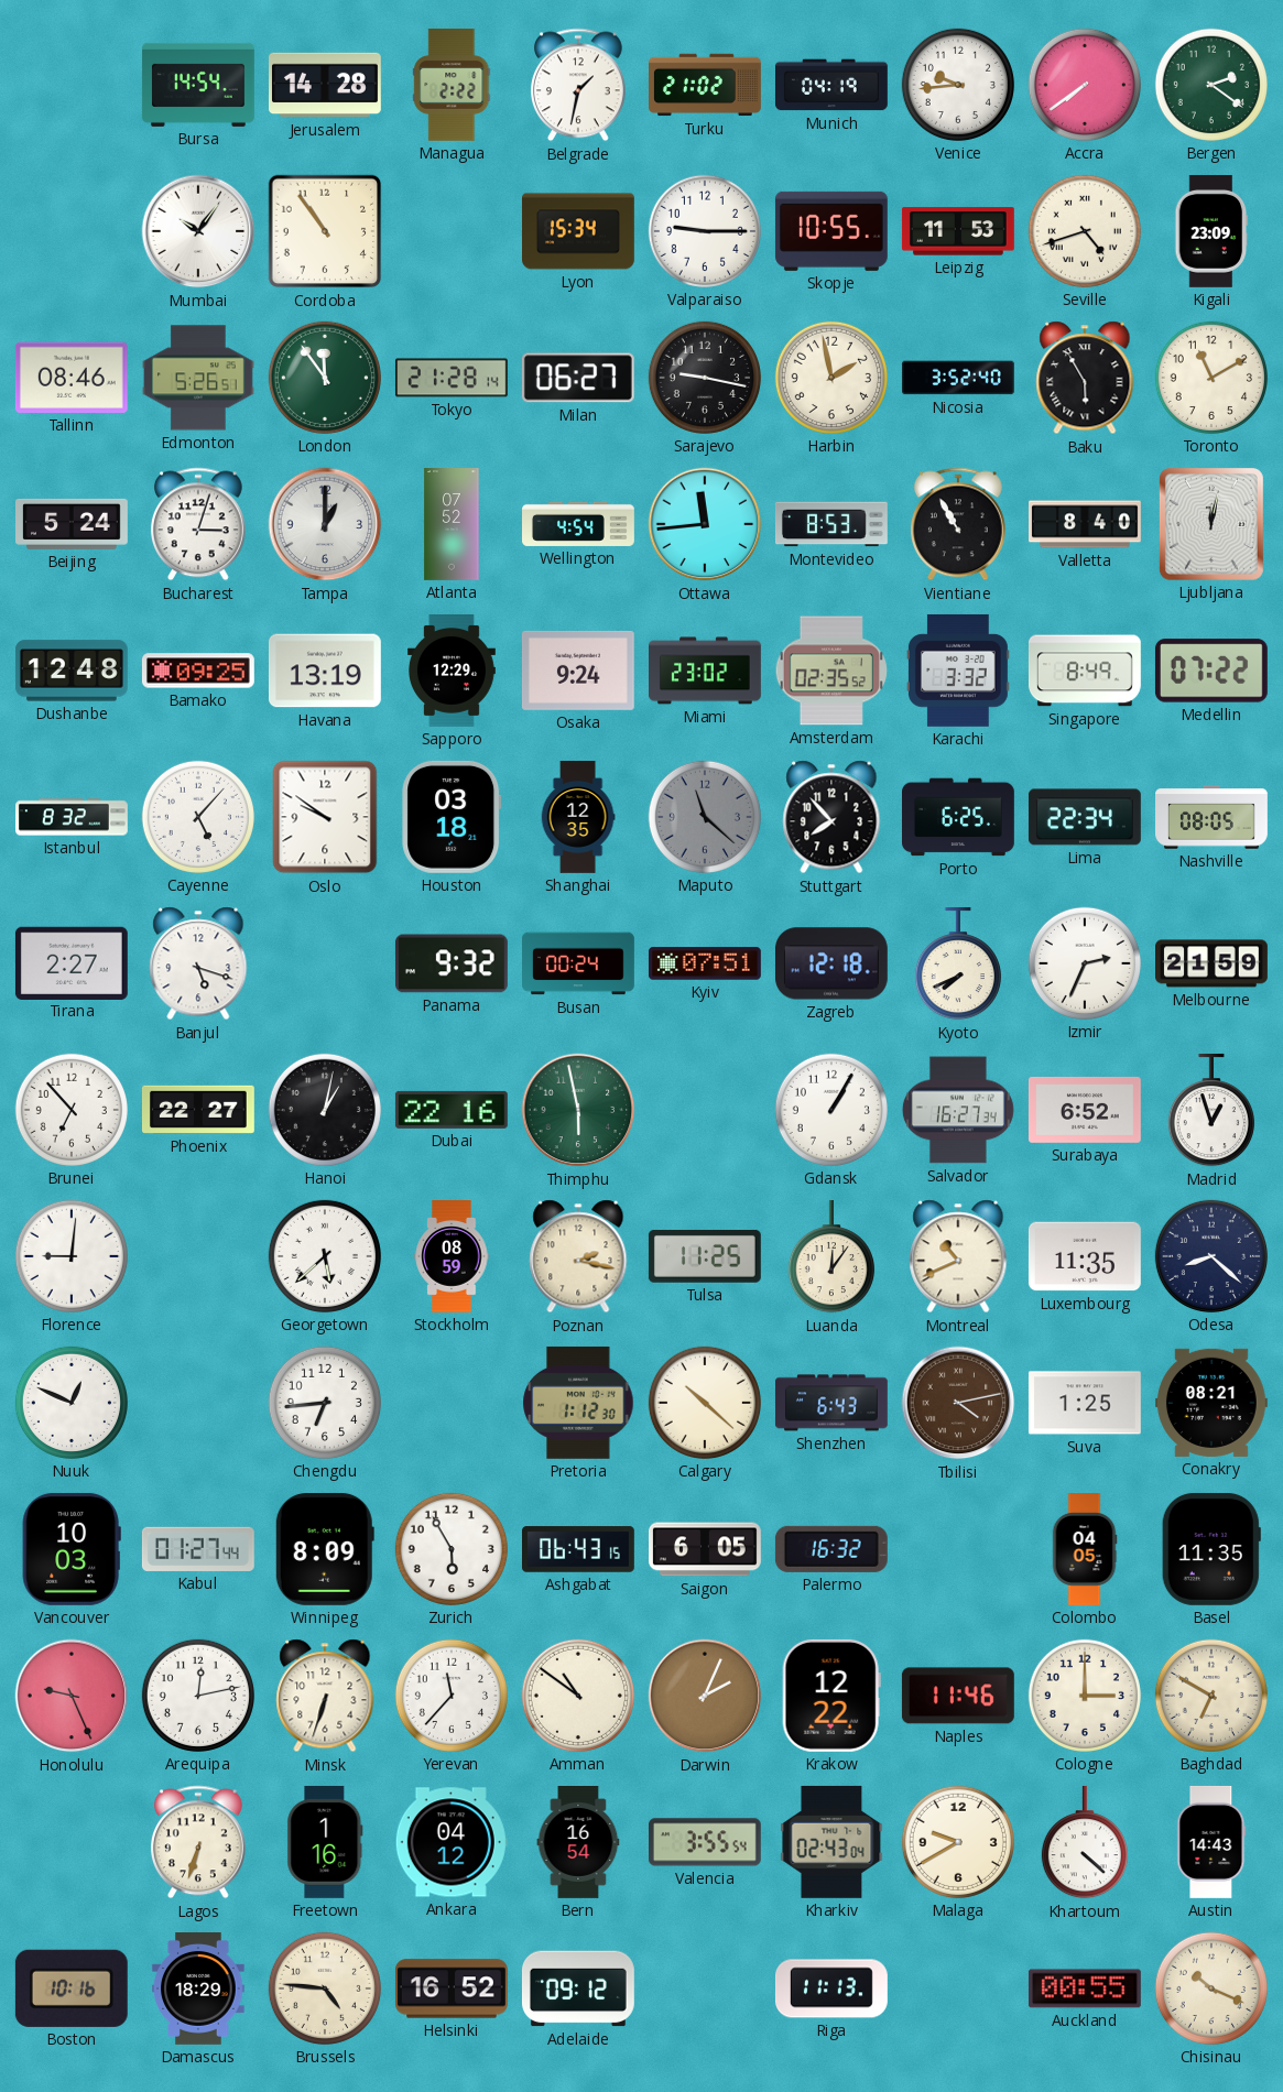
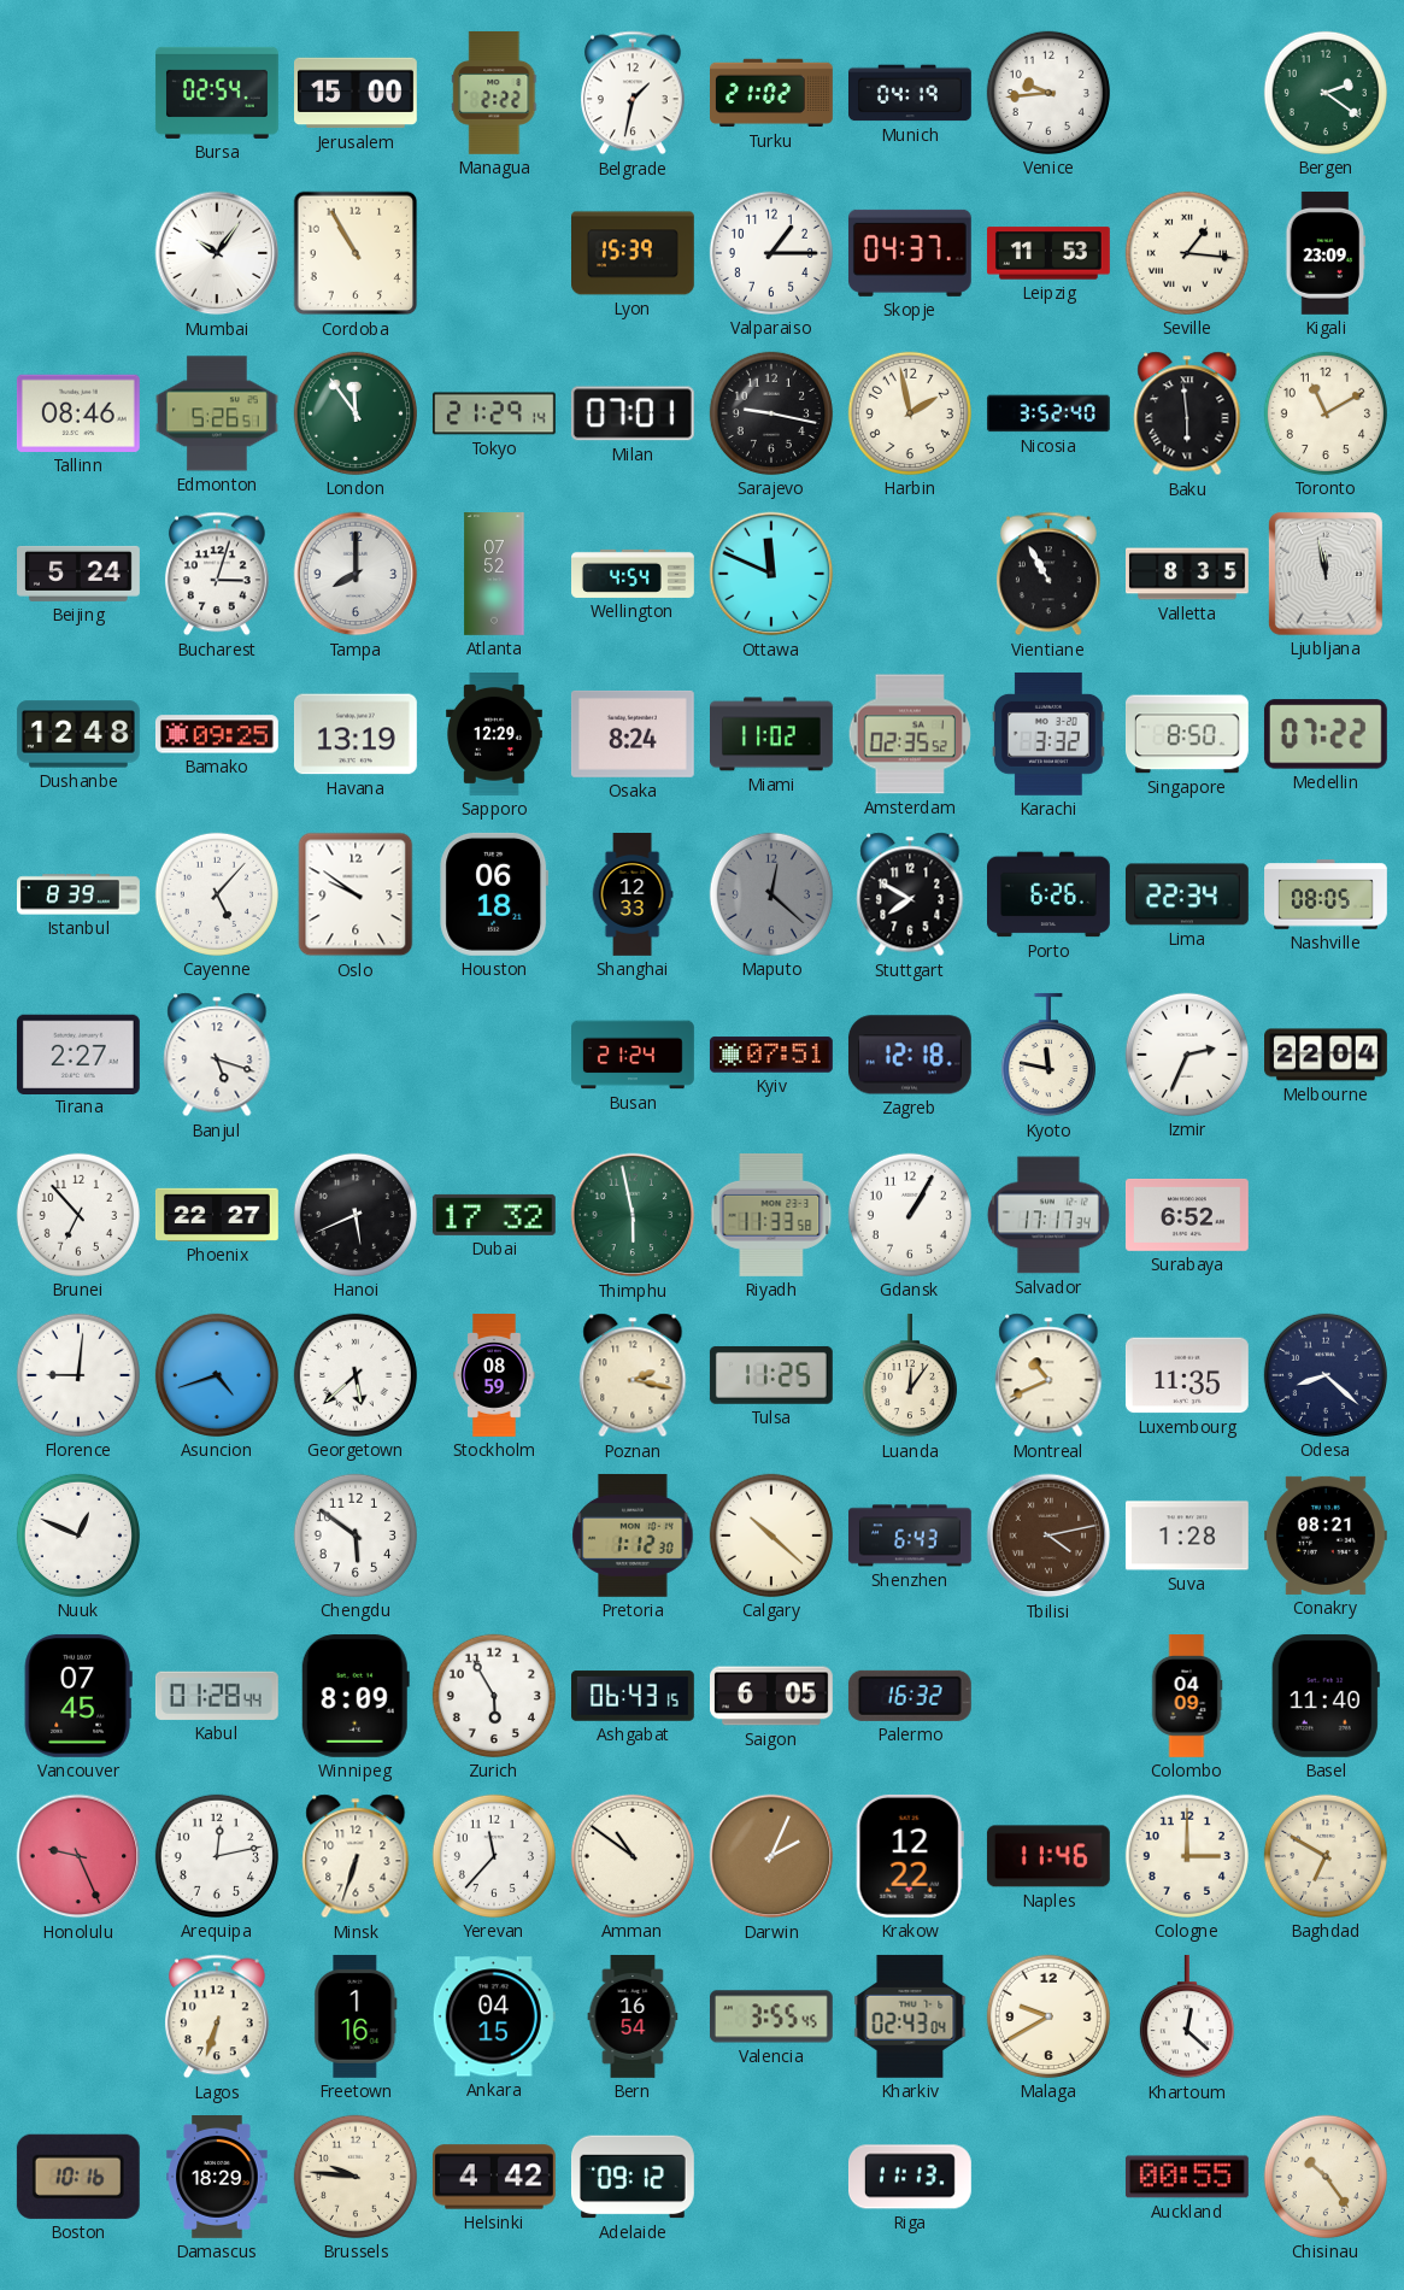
Bursa: 14:54 -> 02:54 (217, 93)
Jerusalem: 14:28 -> 15:00 (357, 93)
Accra: 7:39 -> none (1085, 85)
Cordoba: 10:54 -> 10:55 (356, 253)
Lyon: 15:34 -> 15:39 (634, 253)
Valparaiso: 9:15 -> 1:15 (771, 253)
Skopje: 10:55 -> 04:37 (910, 253)
Seville: 4:42 -> 1:16 (1187, 253)
Tokyo: 21:28 -> 21:29 (494, 413)
Milan: 06:27 -> 07:01 (633, 413)
Baku: 5:55 -> 5:59 (1187, 413)
Tampa: 1:00 -> 8:00 (356, 574)
Ottawa: 11:44 -> 11:49 (771, 574)
Montevideo: 8:53 -> none (831, 524)
Valletta: 8:40 -> 8:35 (1188, 574)
Ljubljana: 12:02 -> 11:58 (1326, 574)
Osaka: 9:24 -> 8:24 (633, 734)
Miami: 23:02 -> 11:02 (773, 734)
Singapore: 8:49 -> 8:50 (1187, 734)
Istanbul: 8:32 -> 8:39 (80, 894)
Houston: 03:18 -> 06:18 (494, 894)
Shanghai: 12:35 -> 12:33 (633, 896)
Maputo: 11:22 -> 12:22 (771, 894)
Stuttgart: 7:53 -> 7:50 (910, 894)
Porto: 6:25 -> 6:26 (1050, 894)
Panama: 9:32 -> none (452, 963)
Busan: 00:24 -> 21:24 (634, 1055)
Kyoto: 7:41 -> 11:47 (1048, 1055)
Melbourne: 21:59 -> 22:04 (1327, 1055)
Hanoi: 1:02 -> 5:41 (356, 1215)
Dubai: 22:16 -> 17:32 (494, 1215)
Riyadh: none -> 11:33 (771, 1215)
Salvador: 16:27 -> 17:17 (1048, 1215)
Madrid: 12:57 -> none (1211, 1110)
Asuncion: none -> 4:42 (217, 1375)
Chengdu: 6:44 -> 5:51 (356, 1536)
Suva: 1:25 -> 1:28 (1187, 1536)
Vancouver: 10:03 -> 07:45 (78, 1696)
Kabul: 01:27 -> 01:28 (217, 1696)
Colombo: 04:05 -> 04:09 (1187, 1697)
Basel: 11:35 -> 11:40 (1326, 1696)
Ankara: 04:12 -> 04:15 (494, 2016)
Valencia: 3:55:54 -> 3:55:45 (771, 2016)
Khartoum: 4:22 -> 12:22 (1187, 2016)
Austin: 14:43 -> none (1211, 1842)
Brussels: 4:46 -> 9:46 (356, 2177)
Helsinki: 16:52 -> 4:42 (494, 2177)
Chisinau: 10:19 -> 10:24 (1326, 2177)
